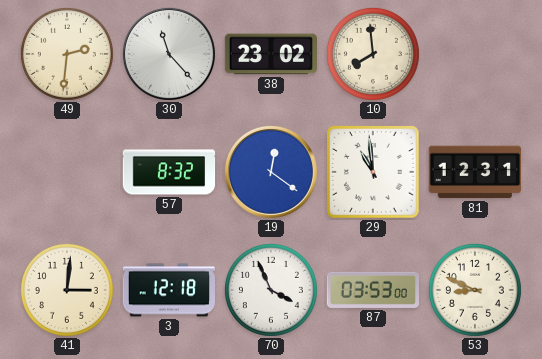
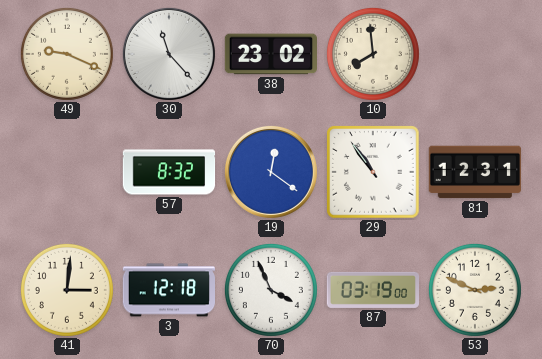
49: 2:31 -> 9:19 (67, 54)
29: 10:59 -> 10:54 (373, 172)
87: 03:53 -> 03:19 (372, 290)
53: 8:49 -> 2:49 (475, 290)
